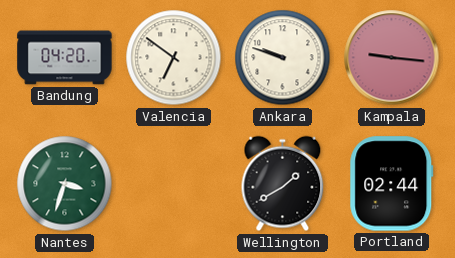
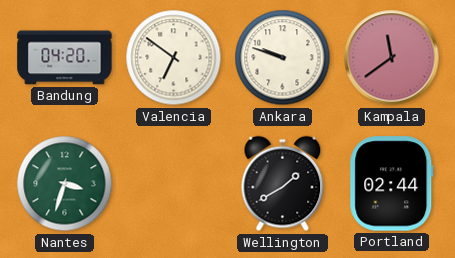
Kampala: 9:16 -> 11:39 (392, 58)
